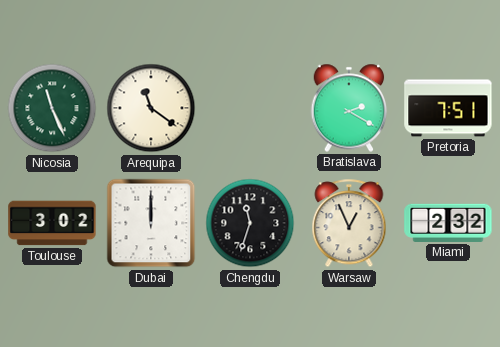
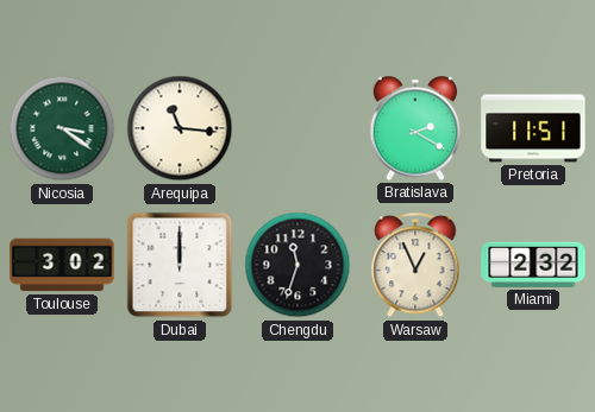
Nicosia: 11:26 -> 3:21 (62, 128)
Arequipa: 11:21 -> 11:16 (180, 128)
Pretoria: 7:51 -> 11:51 (533, 128)
